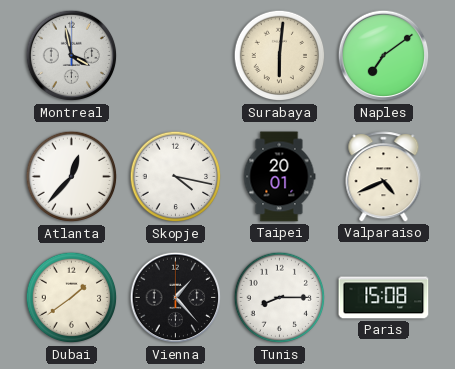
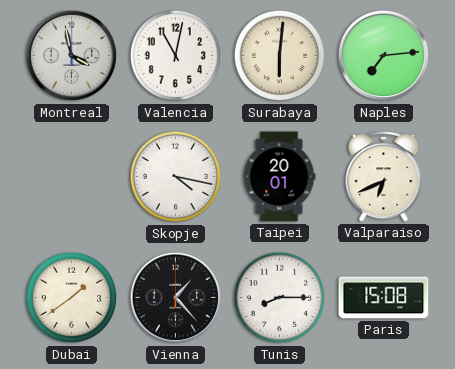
Valencia: none -> 11:02 (176, 56)
Naples: 7:09 -> 7:14 (384, 56)
Atlanta: 12:37 -> none (72, 177)
Valparaiso: 4:41 -> 6:41 (384, 177)
